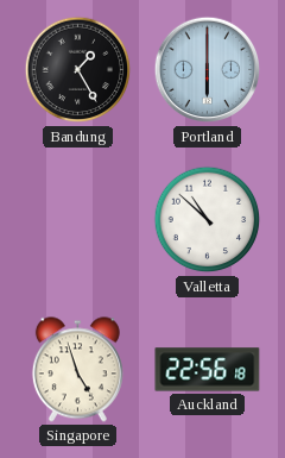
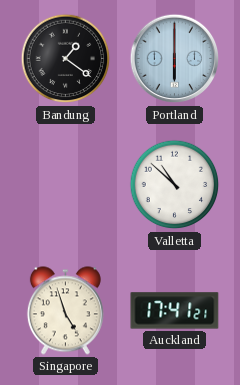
Bandung: 1:25 -> 1:21 (66, 59)
Auckland: 22:56 -> 17:41 (175, 311)
